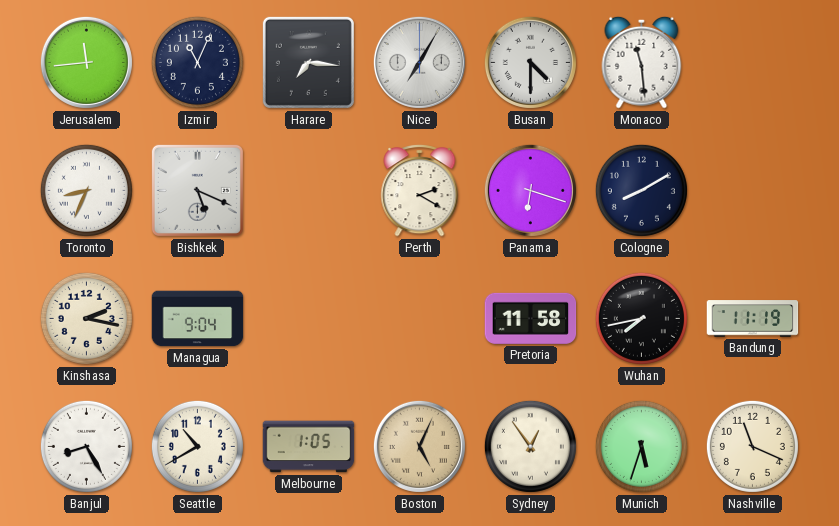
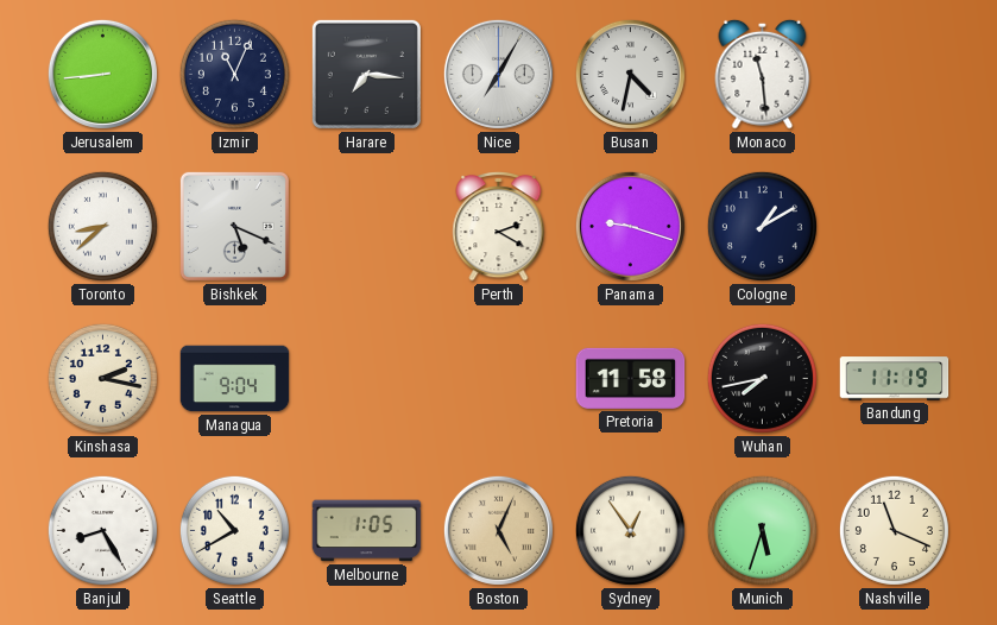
Jerusalem: 11:44 -> 8:44 (102, 74)
Busan: 4:30 -> 4:32 (630, 74)
Toronto: 8:34 -> 8:38 (102, 226)
Panama: 6:18 -> 9:18 (630, 226)
Cologne: 8:10 -> 1:10 (762, 226)
